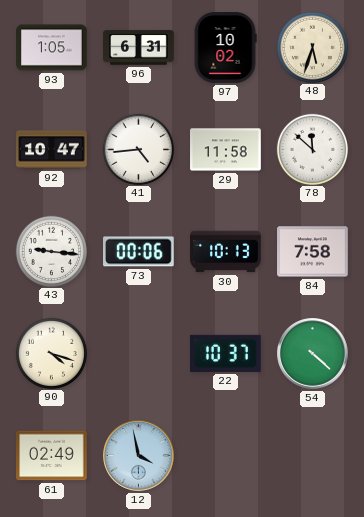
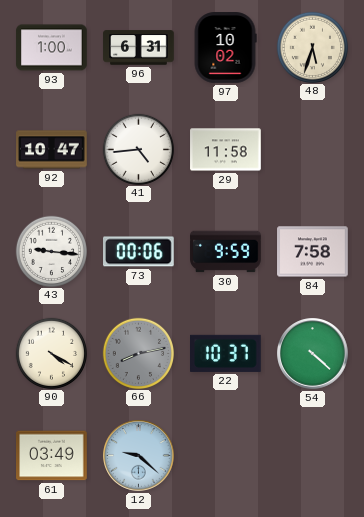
93: 1:05 -> 1:00 (52, 48)
78: 11:52 -> none (312, 149)
30: 10:13 -> 9:59 (226, 252)
90: 4:18 -> 4:20 (51, 353)
66: none -> 8:13 (138, 353)
61: 02:49 -> 03:49 (52, 456)
12: 3:58 -> 9:22 (139, 456)
